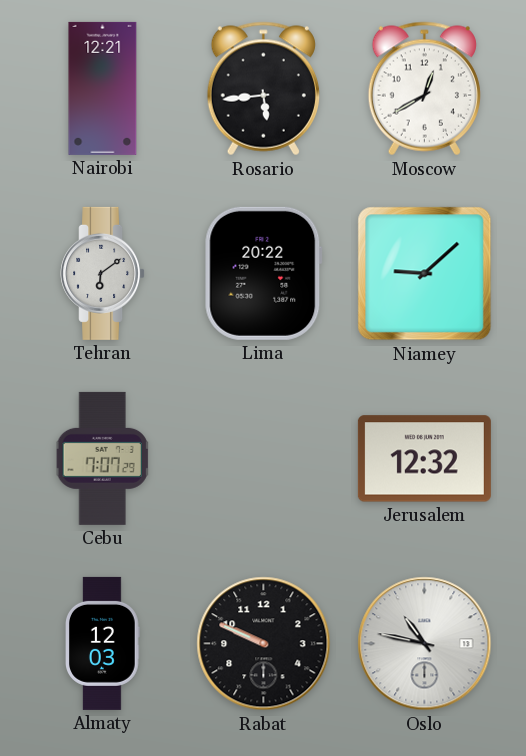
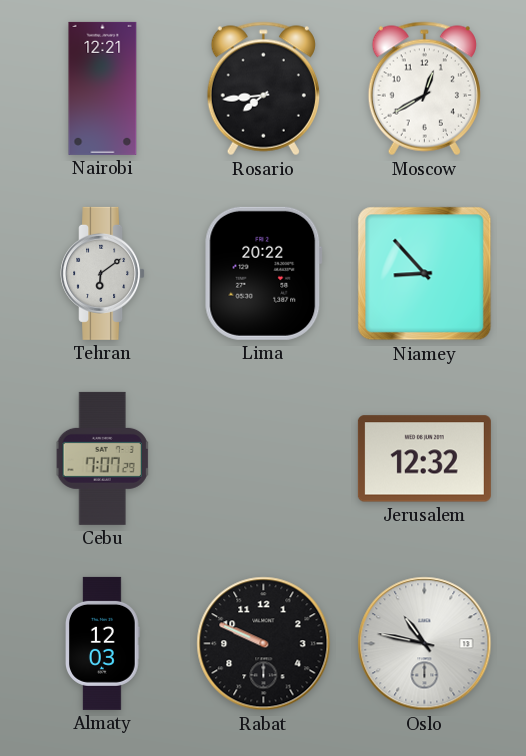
Rosario: 5:44 -> 7:44 (263, 89)
Niamey: 9:08 -> 8:53 (425, 274)
